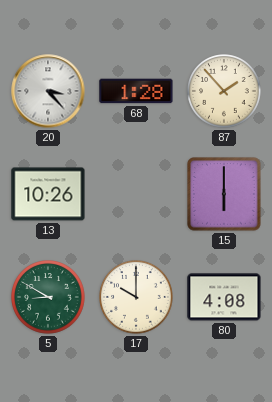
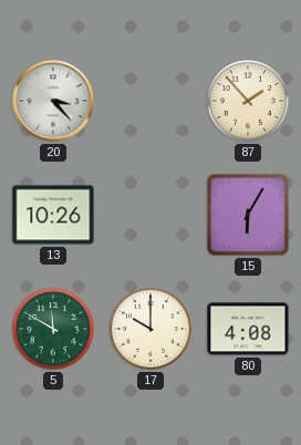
68: 1:28 -> none (136, 91)
15: 6:00 -> 6:05 (248, 215)
5: 8:50 -> 11:50 (53, 329)
